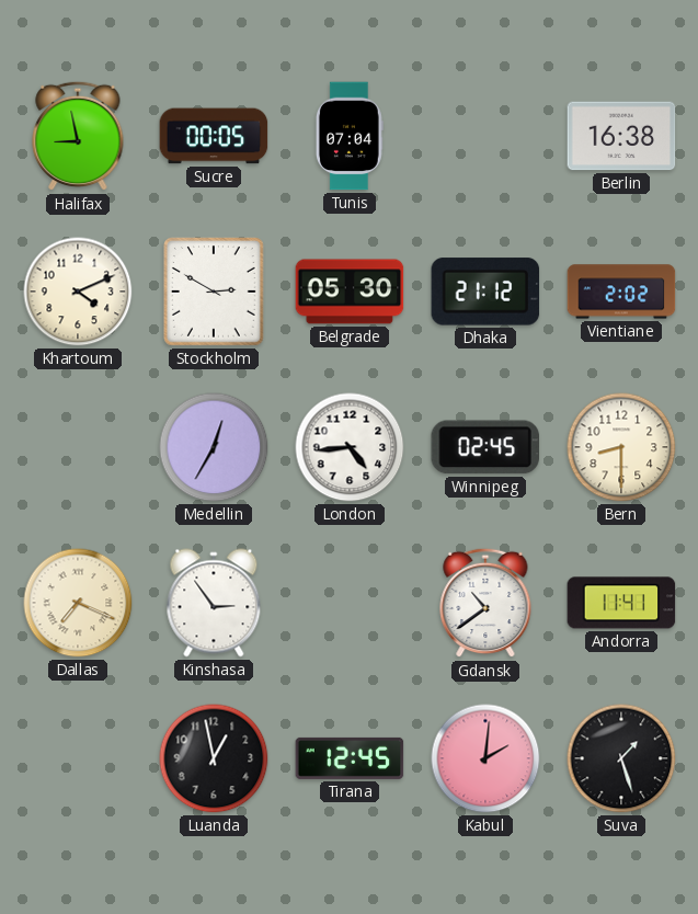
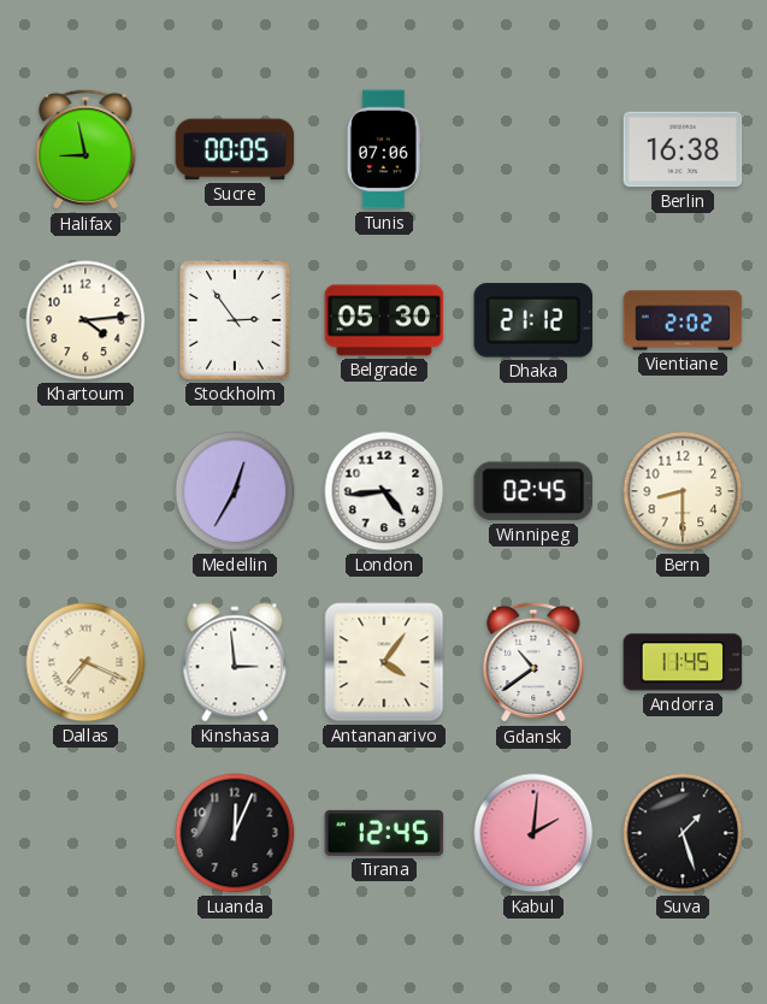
Tunis: 07:04 -> 07:06 (384, 149)
Khartoum: 4:11 -> 4:14 (85, 320)
Stockholm: 2:50 -> 2:54 (235, 321)
Kinshasa: 2:54 -> 2:59 (235, 662)
Antananarivo: none -> 4:06 (384, 662)
Andorra: 11:41 -> 11:45 (683, 662)
Luanda: 12:58 -> 12:04 (235, 833)
